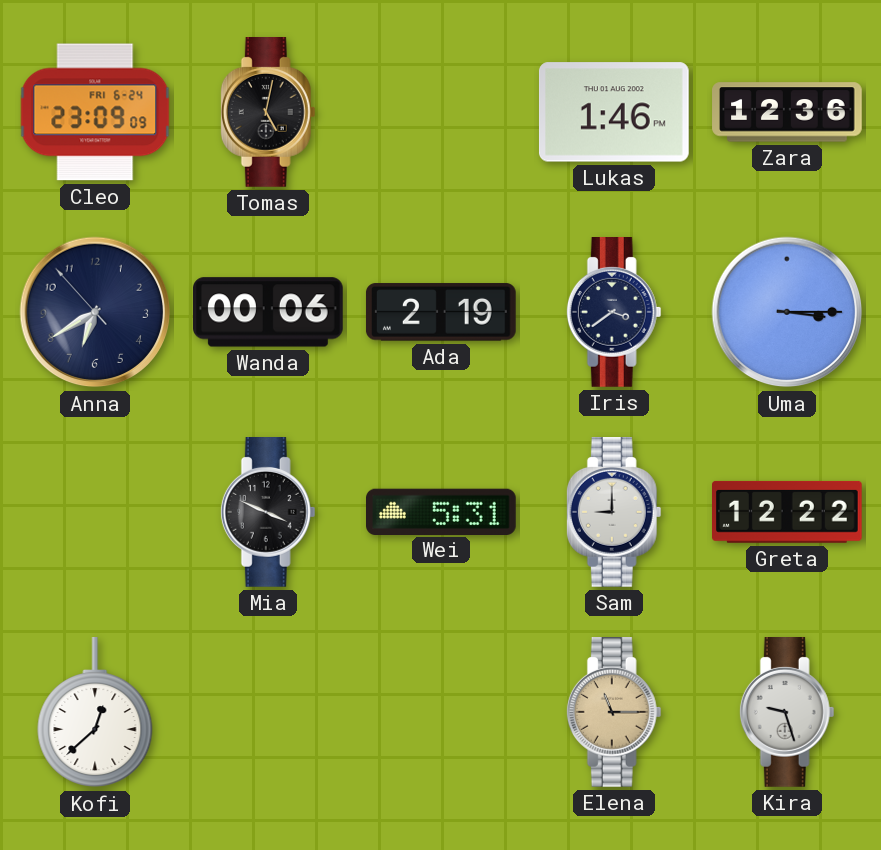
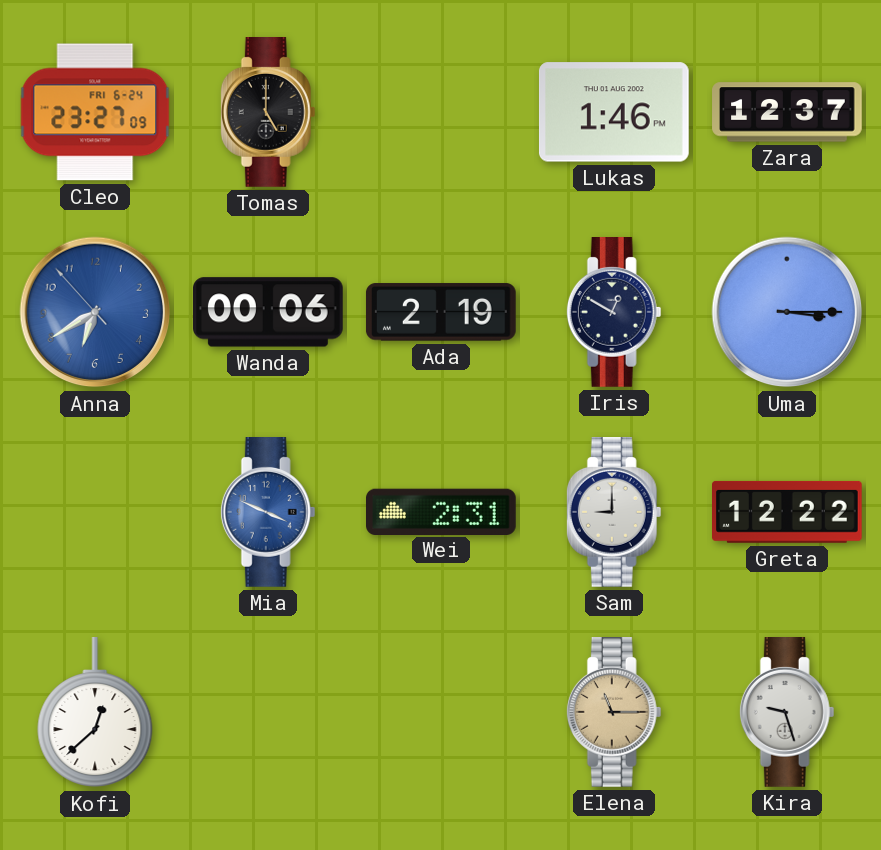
Cleo: 23:09 -> 23:27 (95, 112)
Tomas: 5:02 -> 5:00 (268, 113)
Zara: 12:36 -> 12:37 (787, 112)
Anna dial: navy -> blue (95, 312)
Iris: 3:39 -> 12:50 (614, 313)
Mia dial: black -> blue (268, 513)
Wei: 5:31 -> 2:31 (442, 511)
